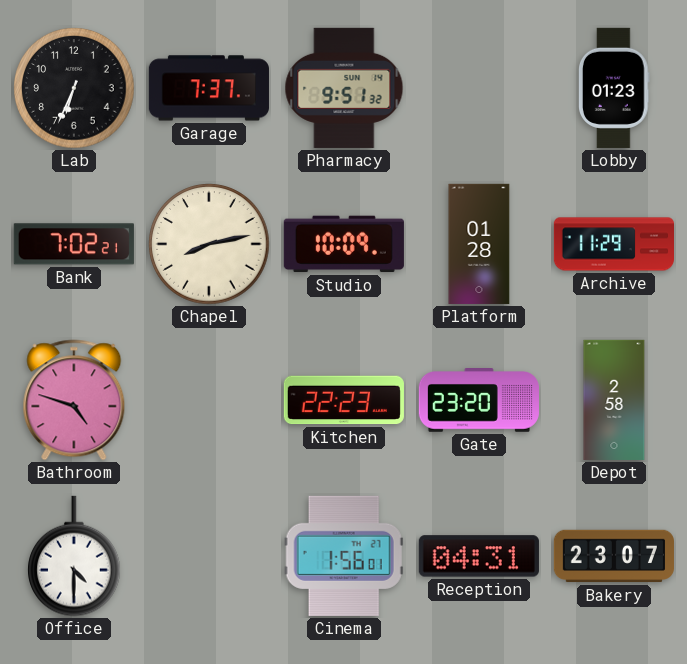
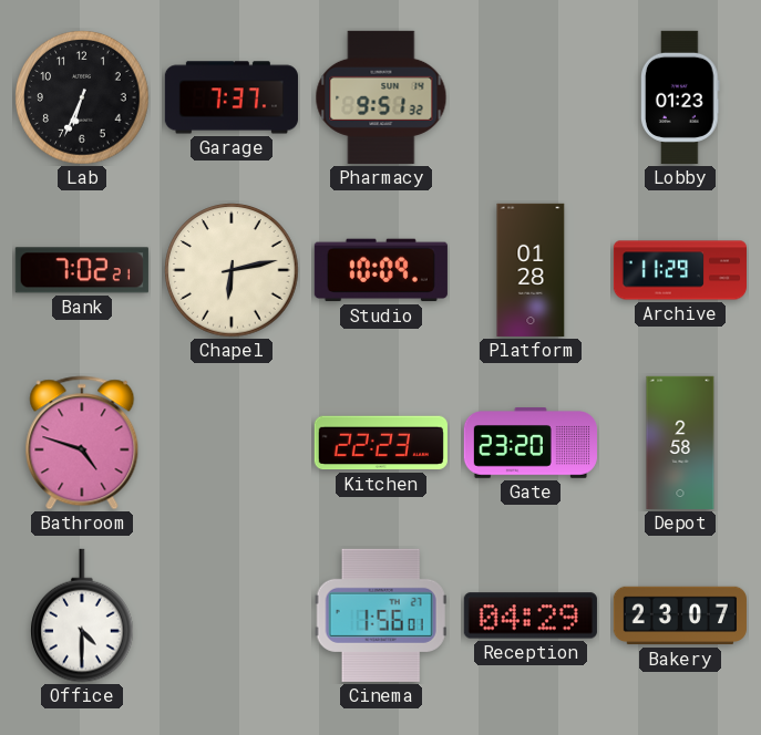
Chapel: 8:13 -> 6:13 (232, 270)
Reception: 04:31 -> 04:29 (531, 615)
